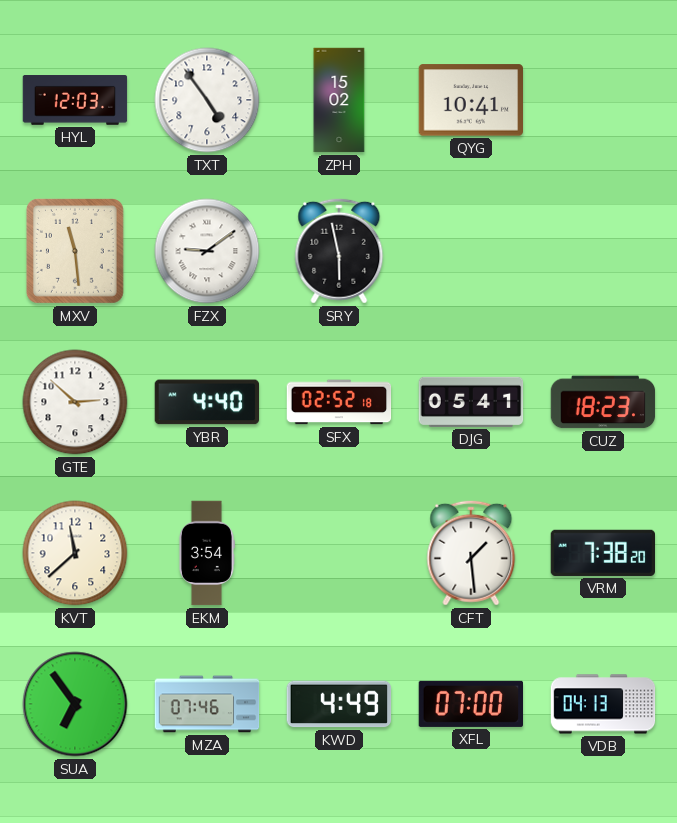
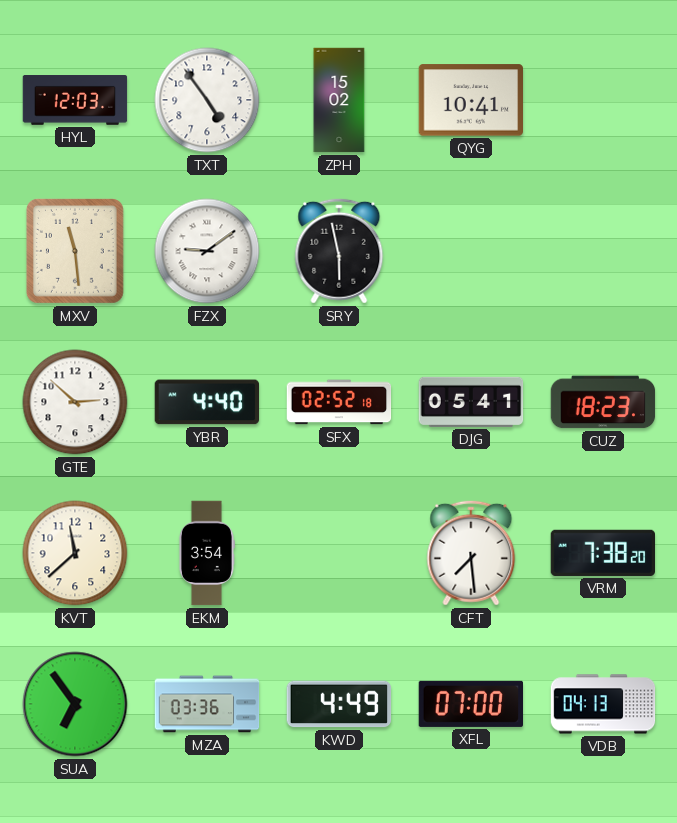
CFT: 1:29 -> 7:29 (471, 553)
MZA: 07:46 -> 03:36 (207, 704)
